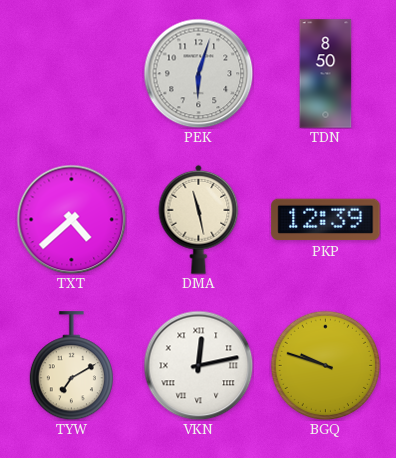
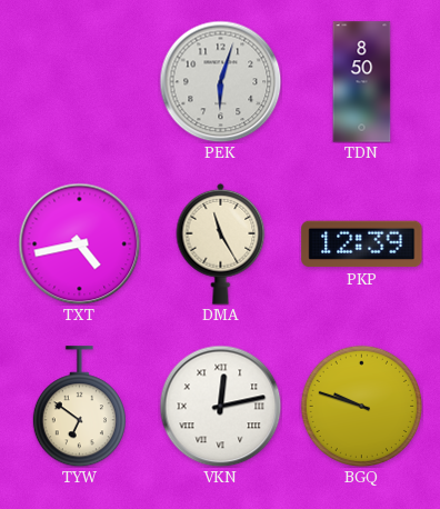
TXT: 4:38 -> 4:43 (79, 243)
DMA: 11:28 -> 11:25 (221, 243)
TYW: 7:10 -> 6:51 (79, 407)
